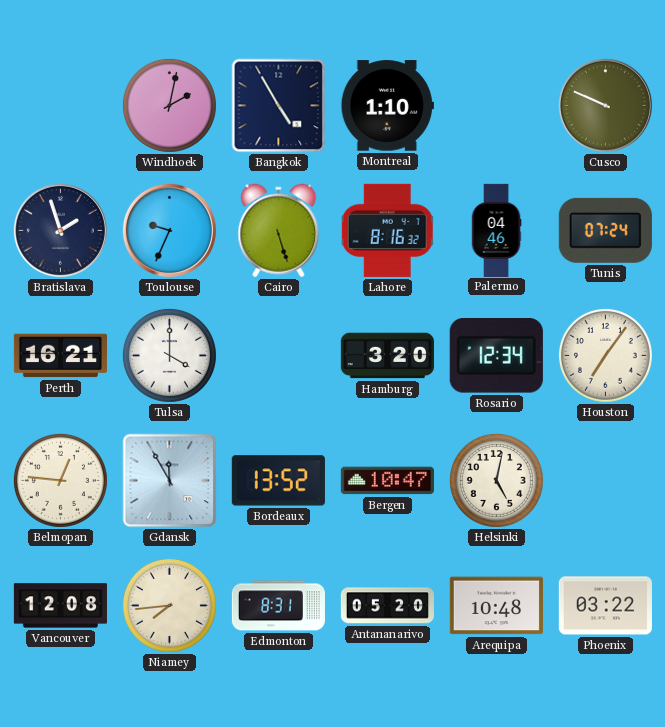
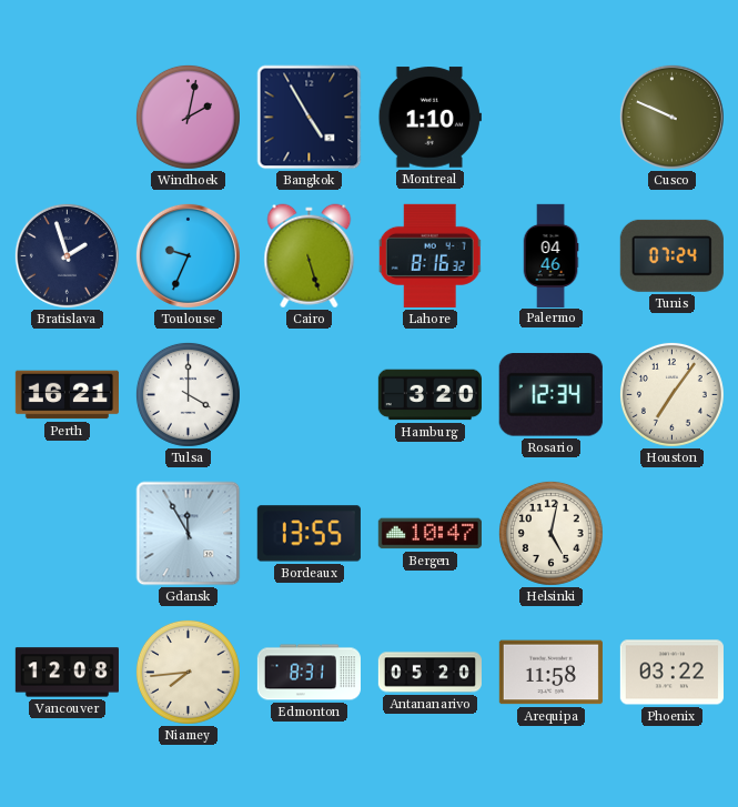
Belmopan: 12:46 -> none (60, 480)
Bordeaux: 13:52 -> 13:55 (309, 534)
Arequipa: 10:48 -> 11:58 (550, 673)
